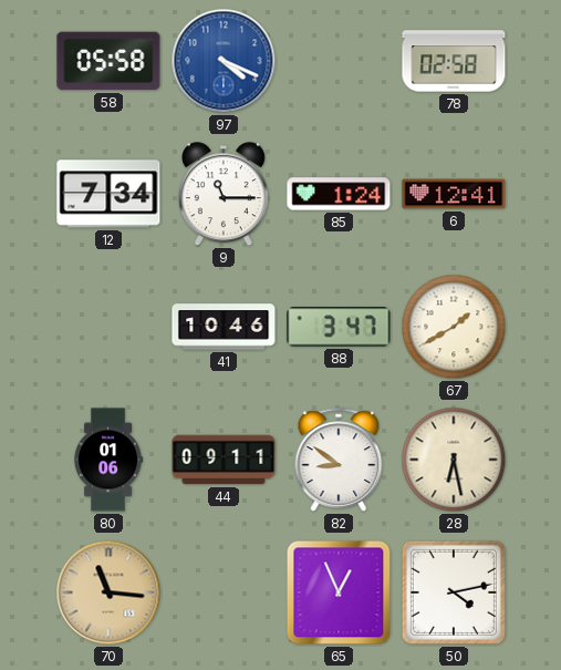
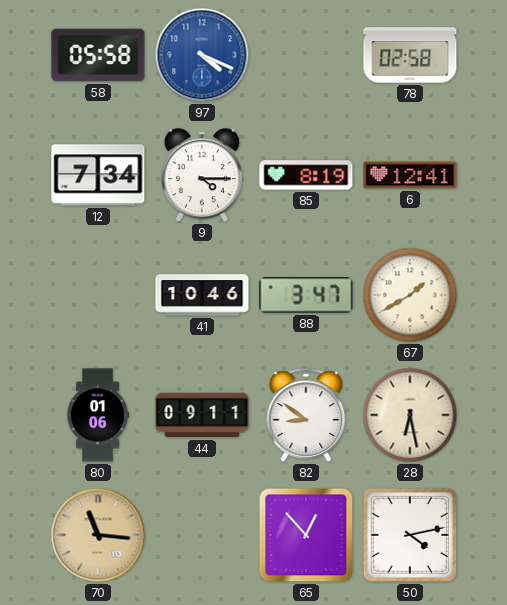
9: 11:15 -> 4:15 (202, 176)
85: 1:24 -> 8:19 (306, 175)
65: 12:56 -> 12:53 (306, 535)
